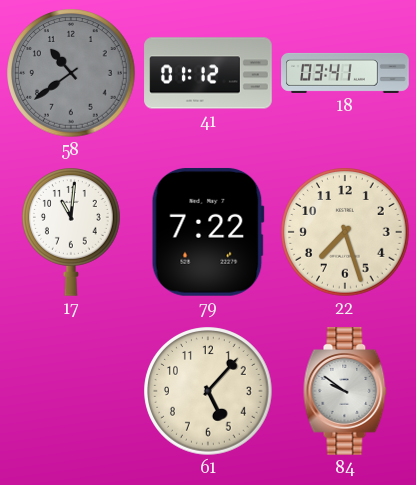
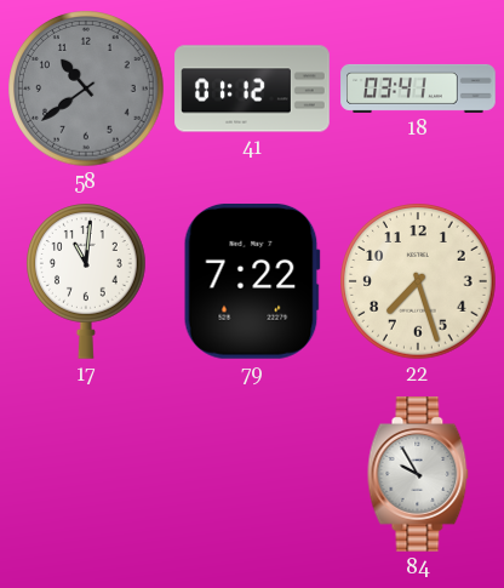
61: 5:07 -> none (208, 391)
84: 9:51 -> 9:55 (418, 474)
